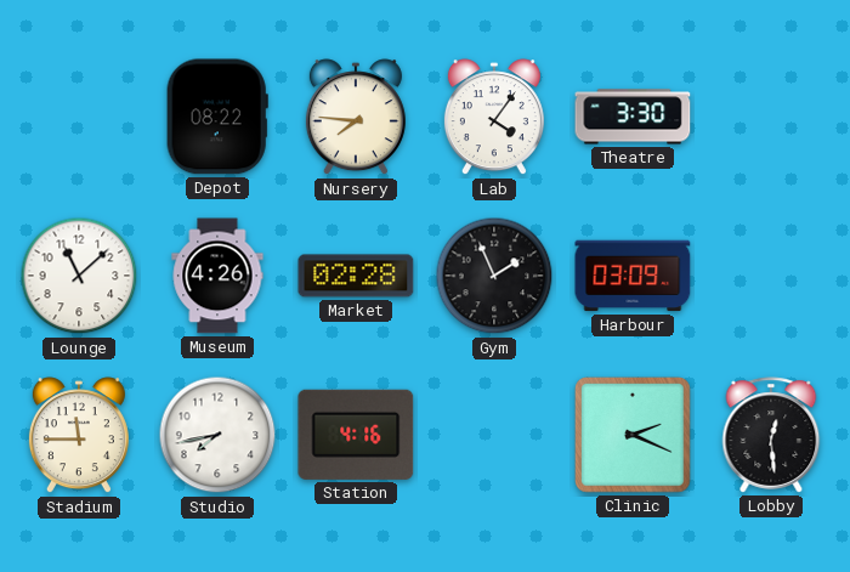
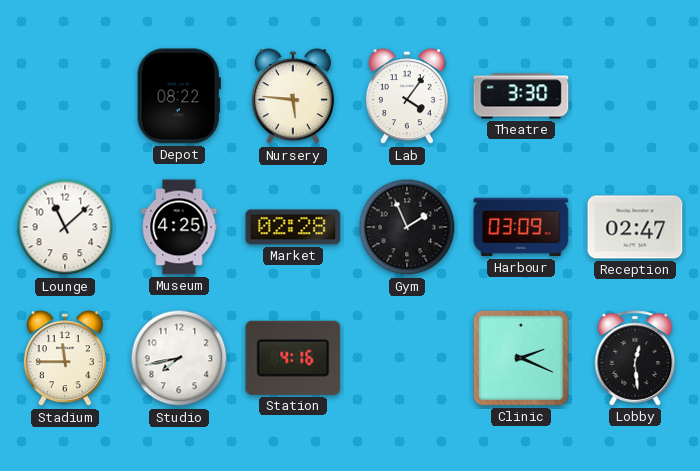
Nursery: 7:46 -> 5:46 (293, 97)
Museum: 4:26 -> 4:25 (179, 227)
Reception: none -> 02:47 (635, 227)
